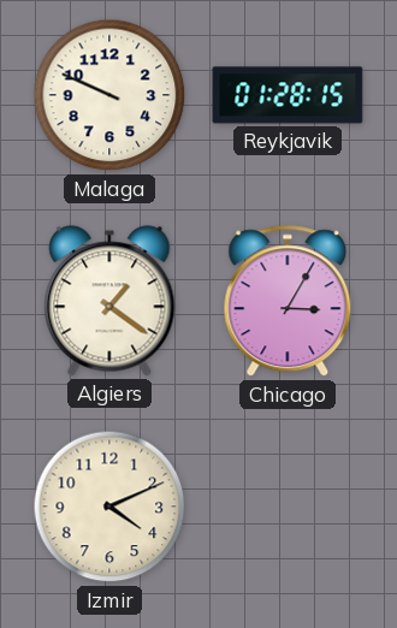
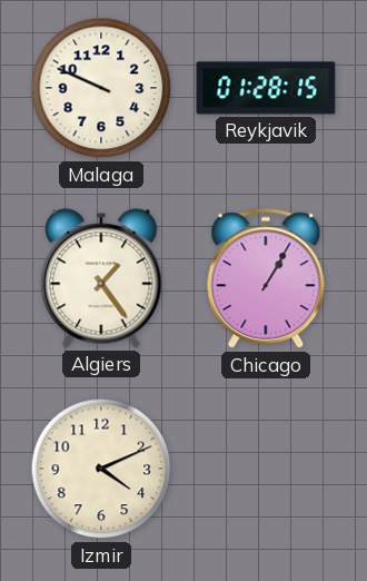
Algiers: 1:21 -> 1:24 (101, 278)
Chicago: 3:05 -> 1:05 (266, 279)
